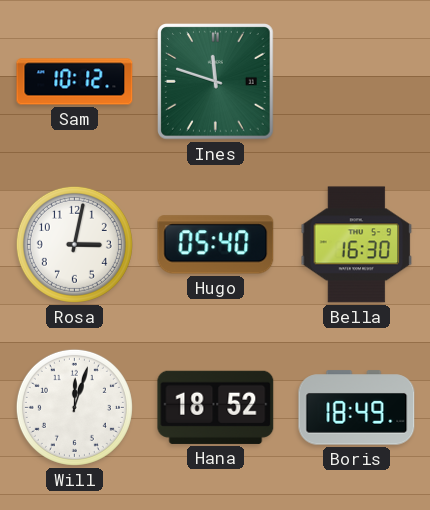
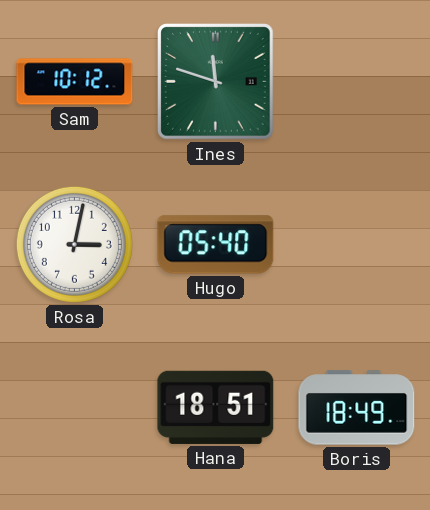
Bella: 16:30 -> none (357, 245)
Will: 12:03 -> none (74, 407)
Hana: 18:52 -> 18:51 (216, 407)
